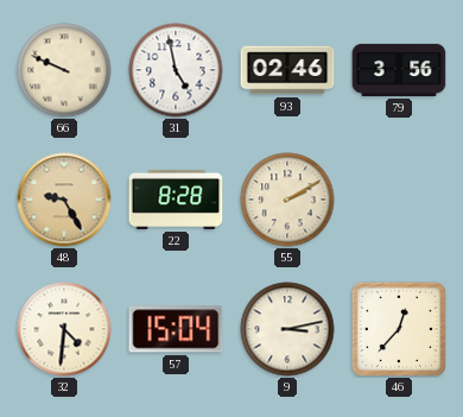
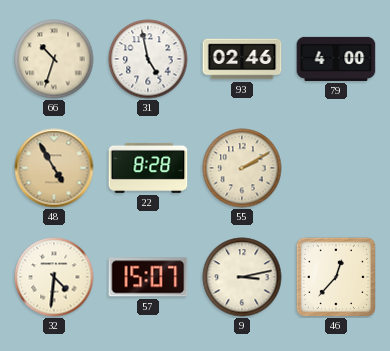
66: 9:49 -> 10:33 (54, 59)
79: 3:56 -> 4:00 (336, 59)
48: 9:25 -> 4:55 (54, 168)
57: 15:04 -> 15:07 (148, 277)
